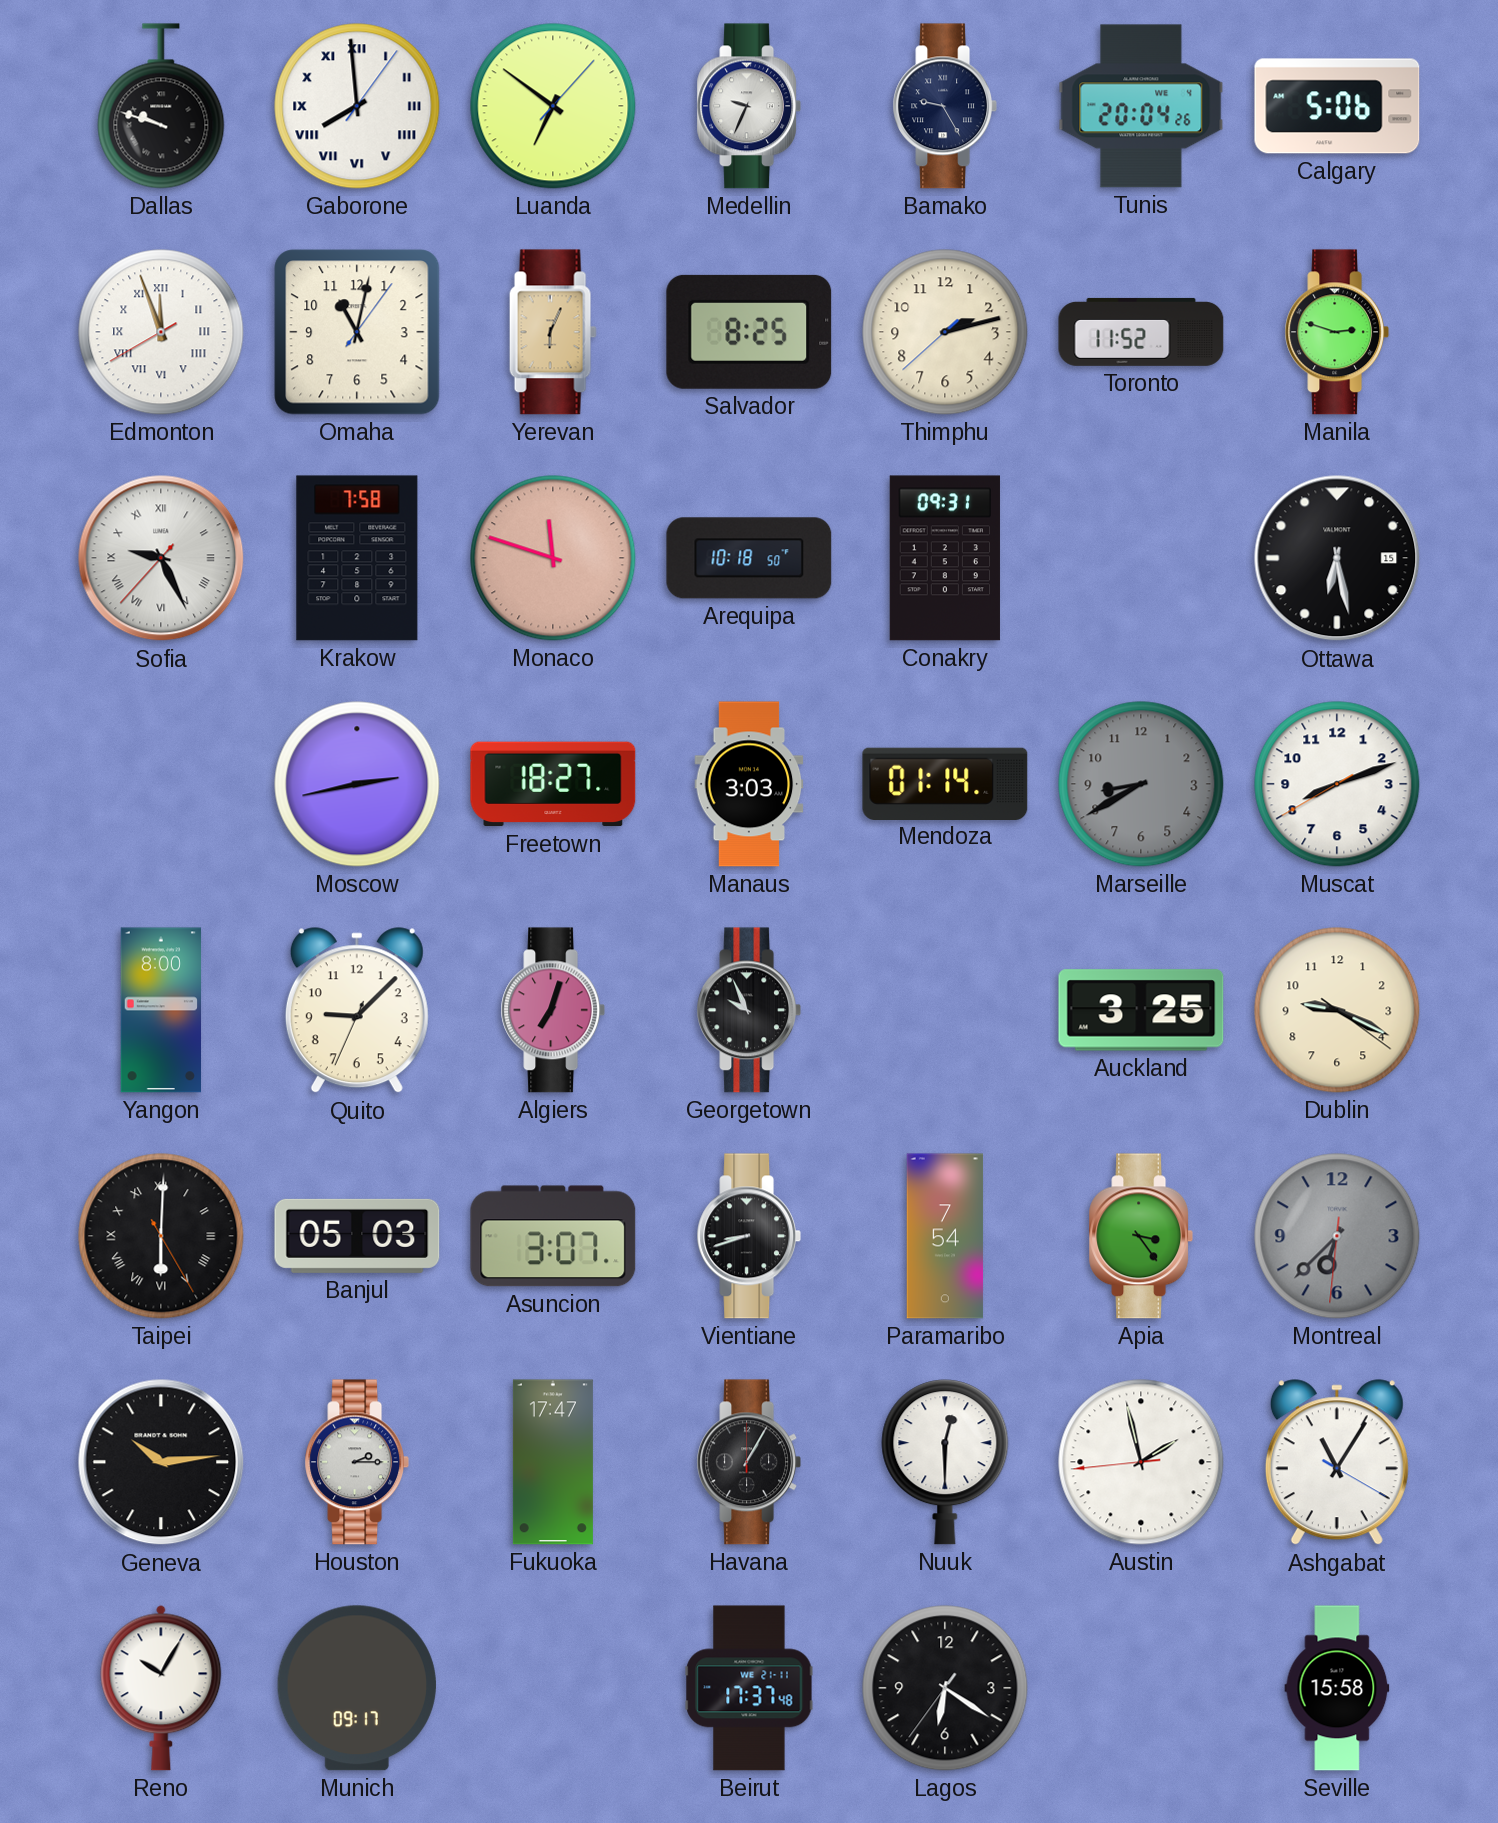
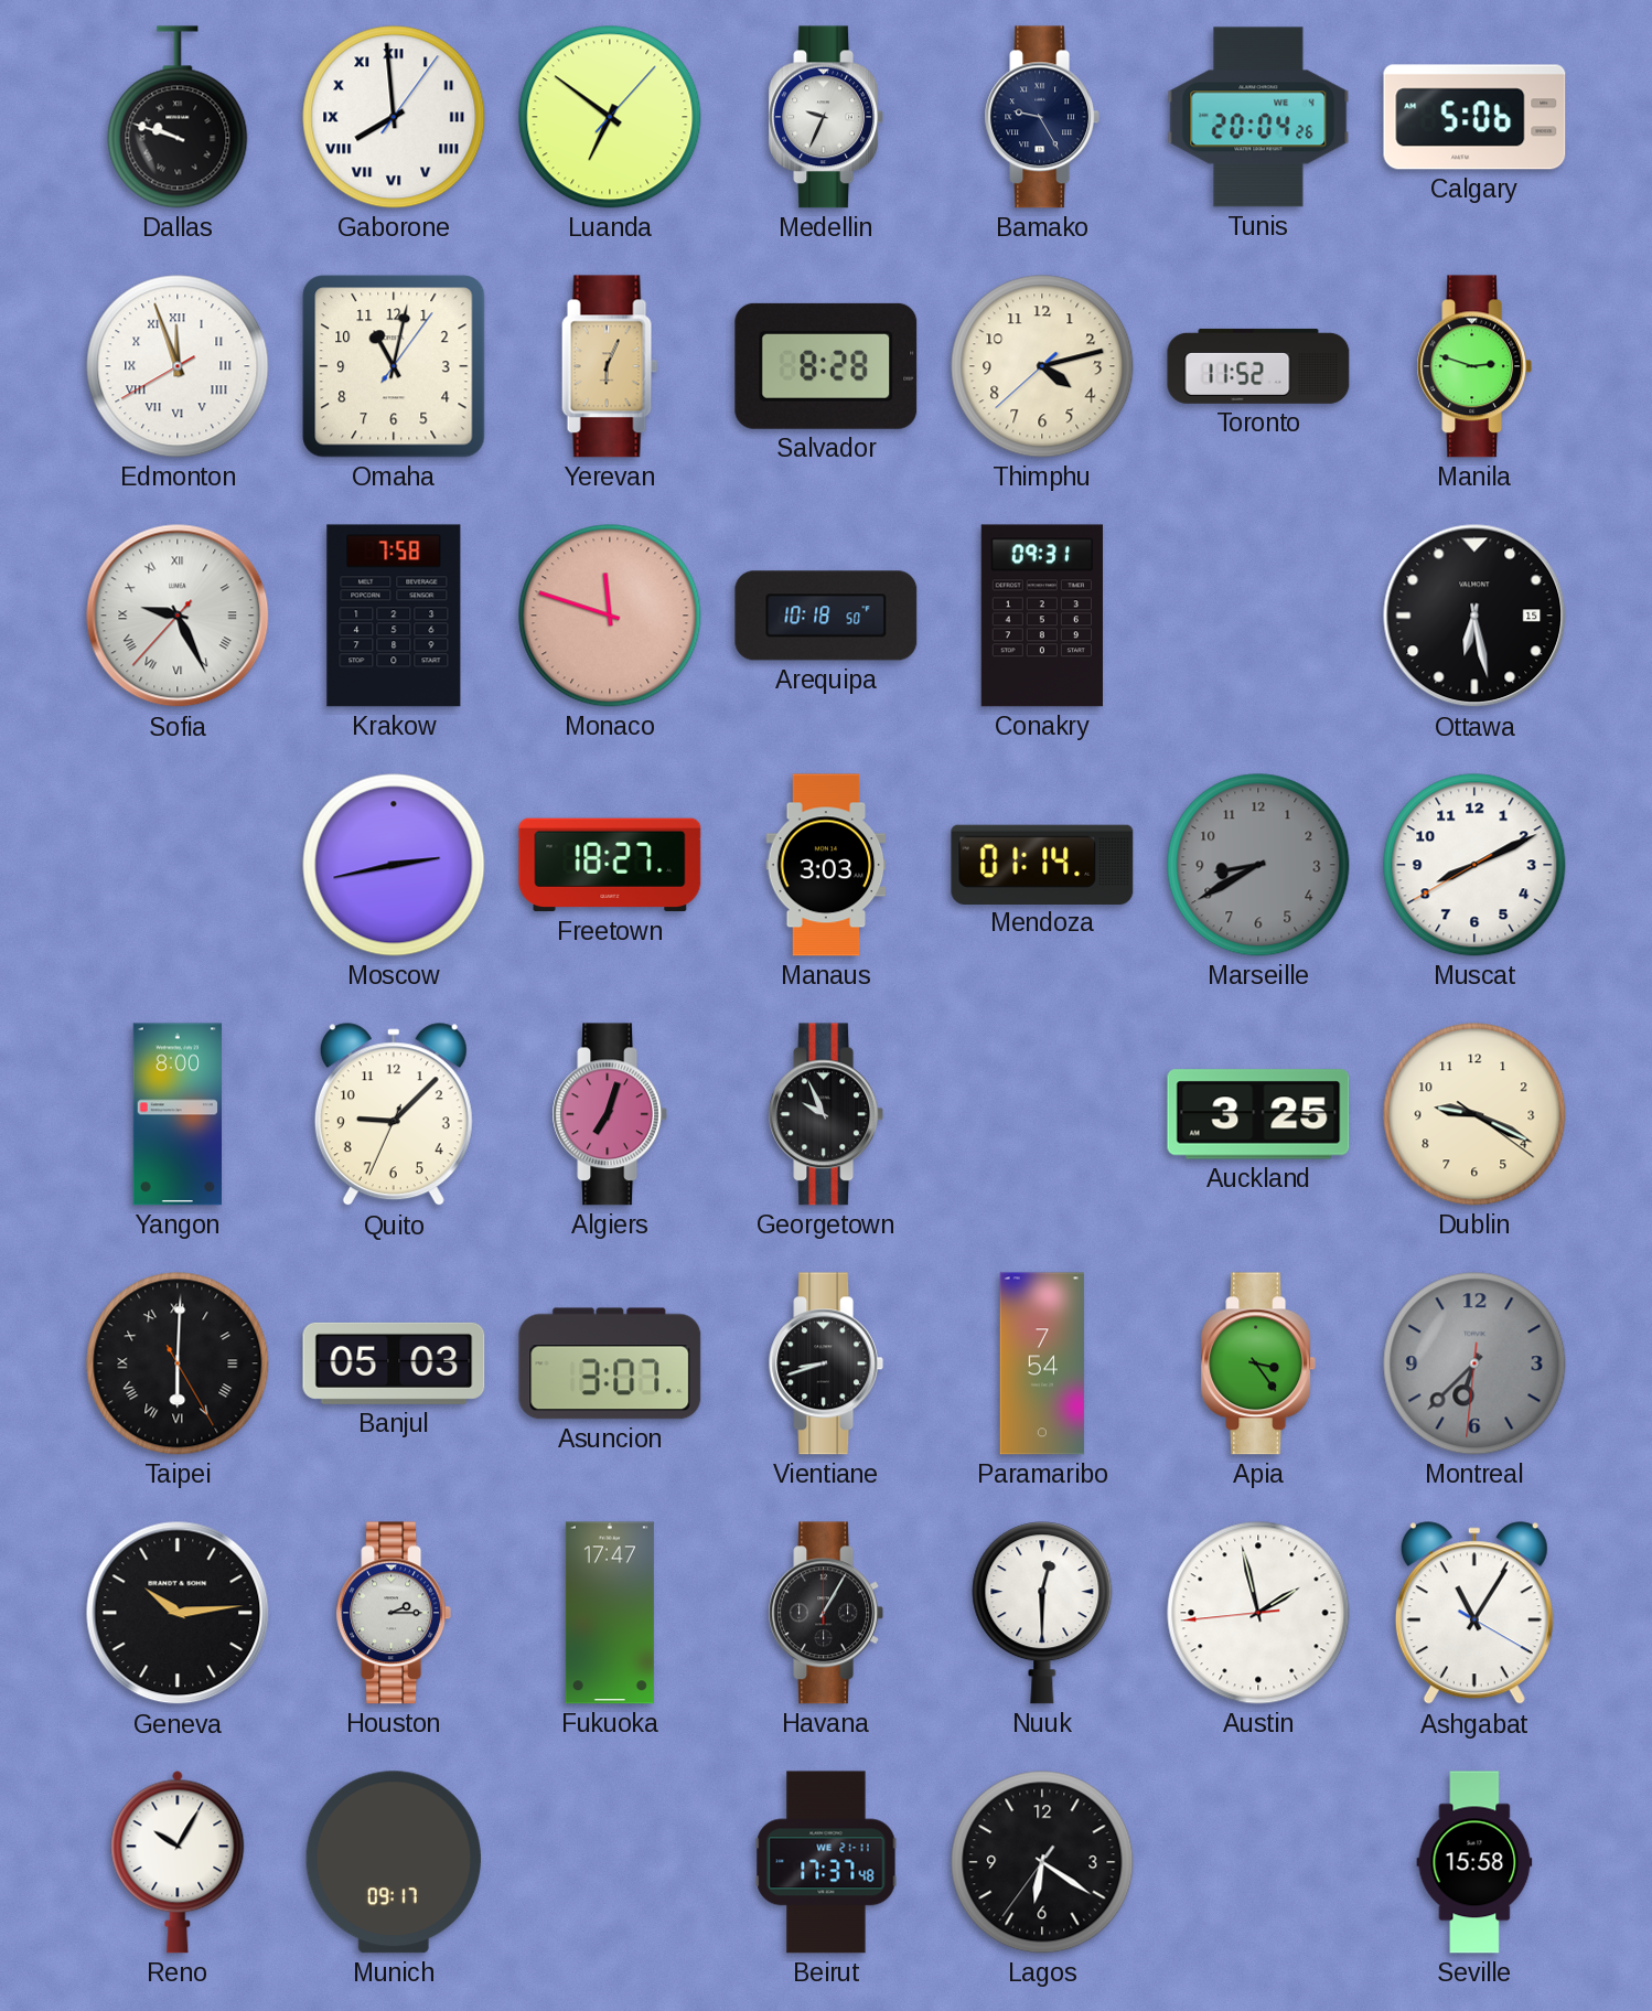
Salvador: 8:25 -> 8:28 (826, 366)
Thimphu: 2:12 -> 4:12 (1042, 366)
Muscat: 8:11 -> 8:10 (1474, 865)
